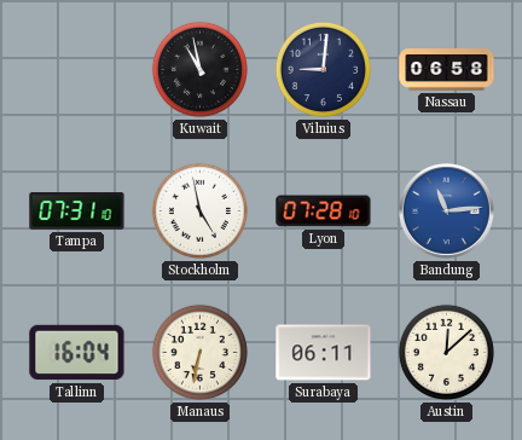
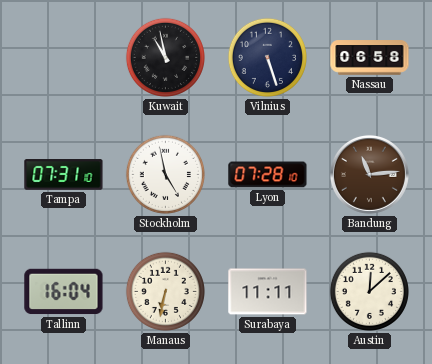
Vilnius: 9:01 -> 5:27 (267, 57)
Bandung dial: blue -> brown (369, 174)
Surabaya: 06:11 -> 11:11 (268, 292)
